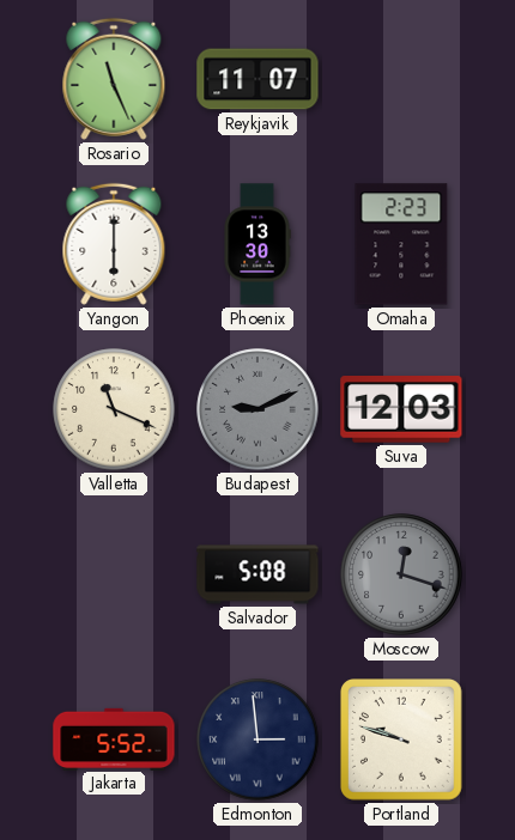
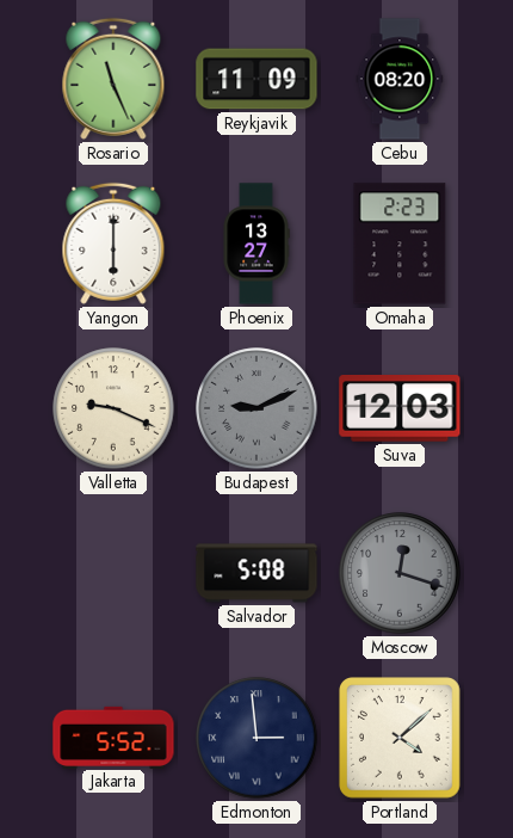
Reykjavik: 11:07 -> 11:09 (256, 79)
Cebu: none -> 08:20 (400, 79)
Phoenix: 13:30 -> 13:27 (256, 244)
Valletta: 11:19 -> 9:19 (113, 408)
Portland: 9:48 -> 4:08 (401, 739)
